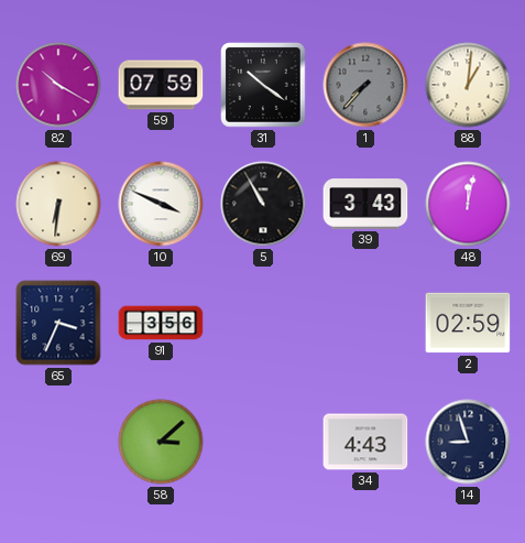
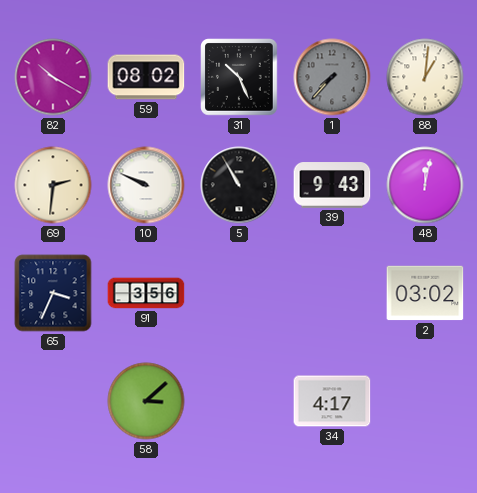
59: 07:59 -> 08:02 (146, 77)
31: 10:21 -> 10:26 (239, 77)
69: 6:31 -> 2:31 (53, 185)
10: 3:49 -> 9:49 (146, 185)
39: 3:43 -> 9:43 (332, 185)
2: 02:59 -> 03:02 (425, 293)
34: 4:43 -> 4:17 (332, 401)
14: 8:57 -> none (468, 442)
